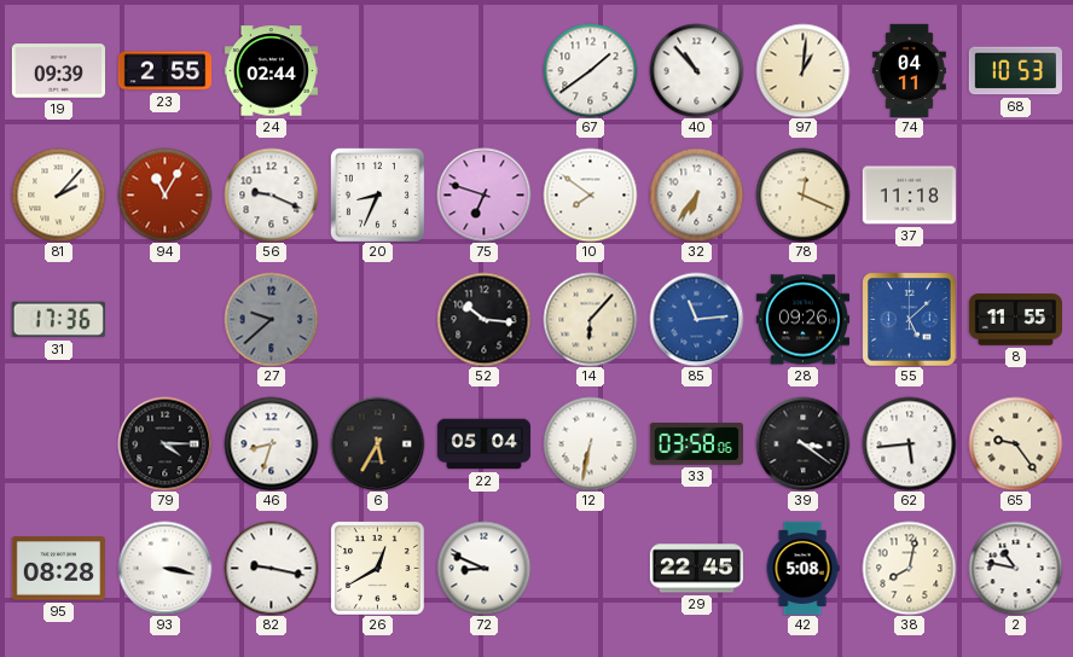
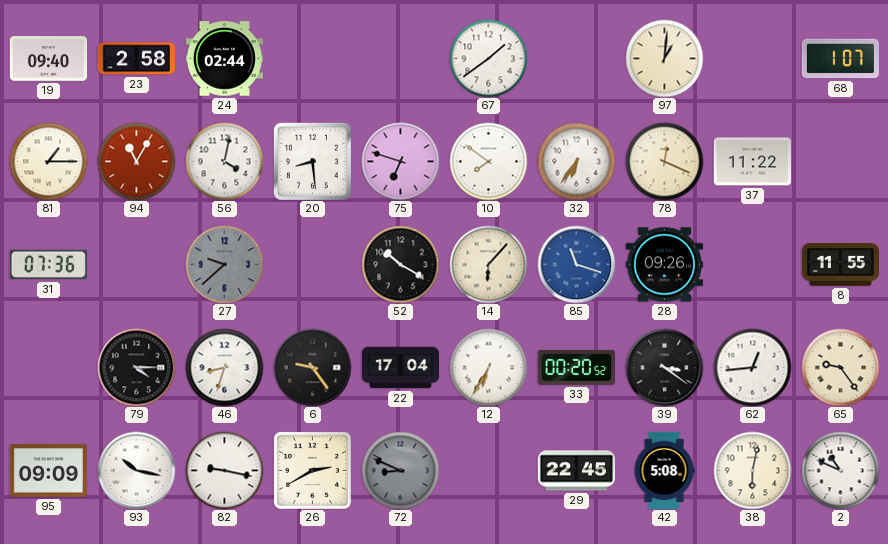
19: 09:39 -> 09:40 (48, 59)
23: 2:55 -> 2:58 (136, 59)
40: 10:53 -> none (696, 70)
74: 04:11 -> none (909, 70)
68: 10:53 -> 1:07 (840, 59)
81: 2:07 -> 1:15 (48, 161)
56: 9:19 -> 4:02 (224, 161)
20: 8:34 -> 8:29 (312, 161)
37: 11:18 -> 11:22 (752, 162)
31: 17:36 -> 07:36 (48, 265)
52: 10:16 -> 10:20 (400, 264)
85: 11:14 -> 11:18 (576, 264)
55: 5:08 -> none (909, 319)
6: 5:35 -> 9:24 (312, 367)
22: 05:04 -> 17:04 (400, 368)
12: 6:32 -> 6:35 (488, 367)
33: 03:58 -> 00:20 (576, 368)
62: 5:44 -> 12:44 (752, 367)
95: 08:28 -> 09:09 (48, 471)
93: 3:17 -> 10:17 (136, 470)
26: 12:40 -> 2:40 (312, 470)
72 dial: white -> grey (400, 470)
38: 8:02 -> 6:02 (752, 470)
2: 10:47 -> 10:49 (840, 470)
